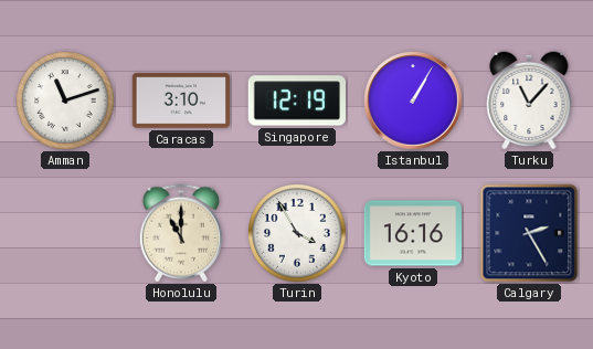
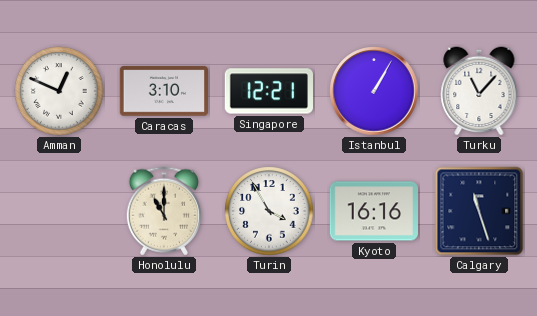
Amman: 11:12 -> 12:49 (59, 91)
Singapore: 12:19 -> 12:21 (268, 91)
Calgary: 2:25 -> 11:27 (479, 211)
